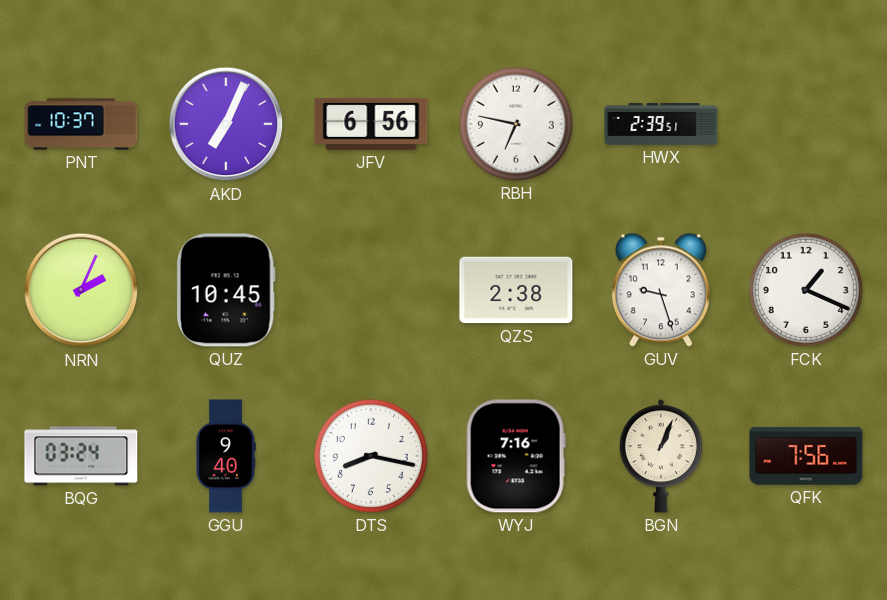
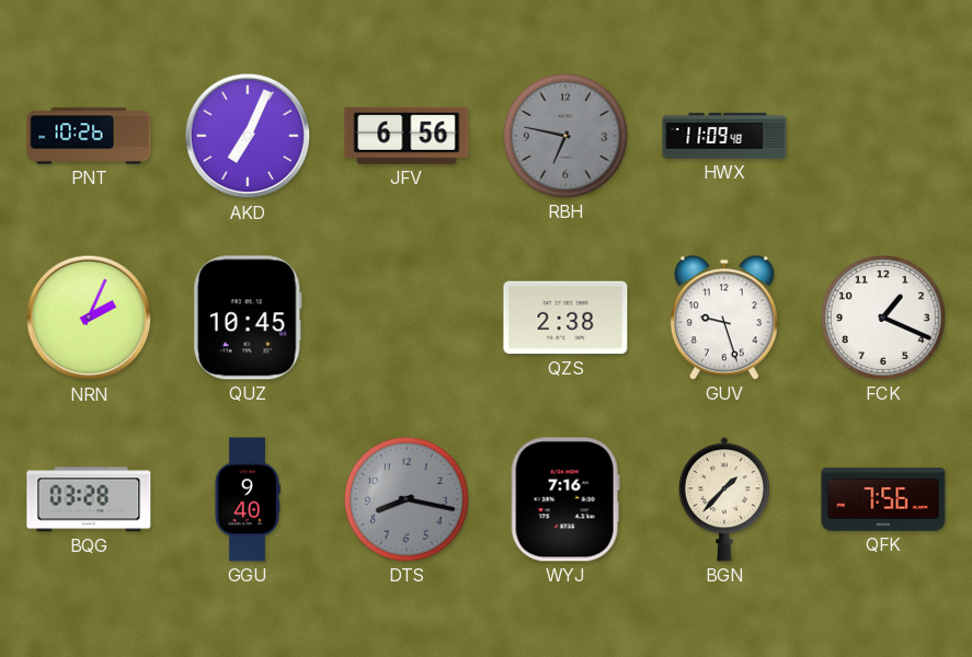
PNT: 10:37 -> 10:26 (89, 136)
RBH dial: white -> grey (565, 136)
HWX: 2:39 -> 11:09 (724, 136)
BQG: 03:24 -> 03:28 (89, 499)
DTS dial: white -> grey (407, 499)
BGN: 1:04 -> 1:37 (723, 499)
